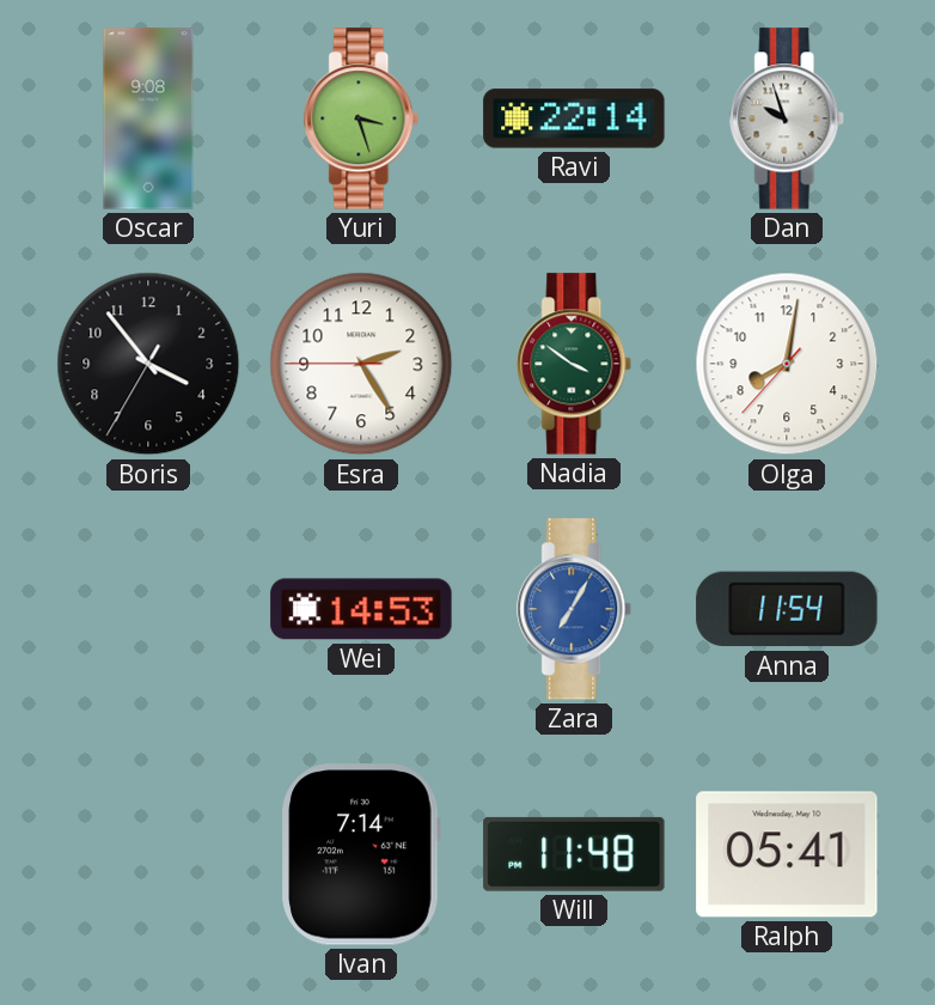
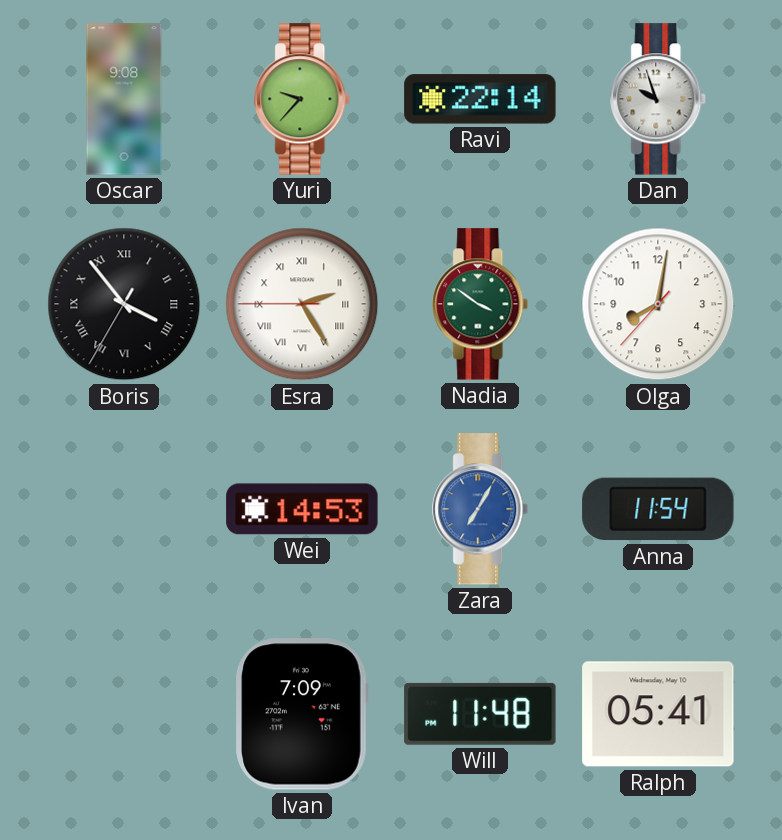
Yuri: 3:27 -> 9:37 (303, 99)
Boris numerals: Arabic -> Roman (124, 304)
Esra numerals: Arabic -> Roman (302, 304)
Ivan: 7:14 -> 7:09 (302, 714)
